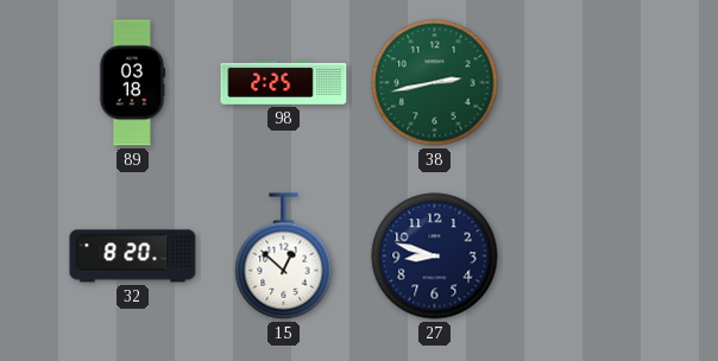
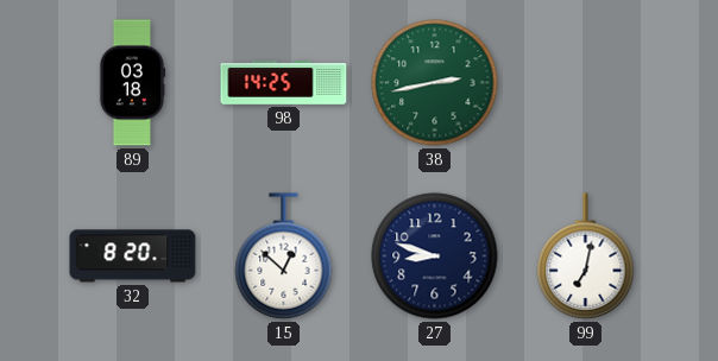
98: 2:25 -> 14:25 (284, 83)
99: none -> 7:02 (586, 256)
